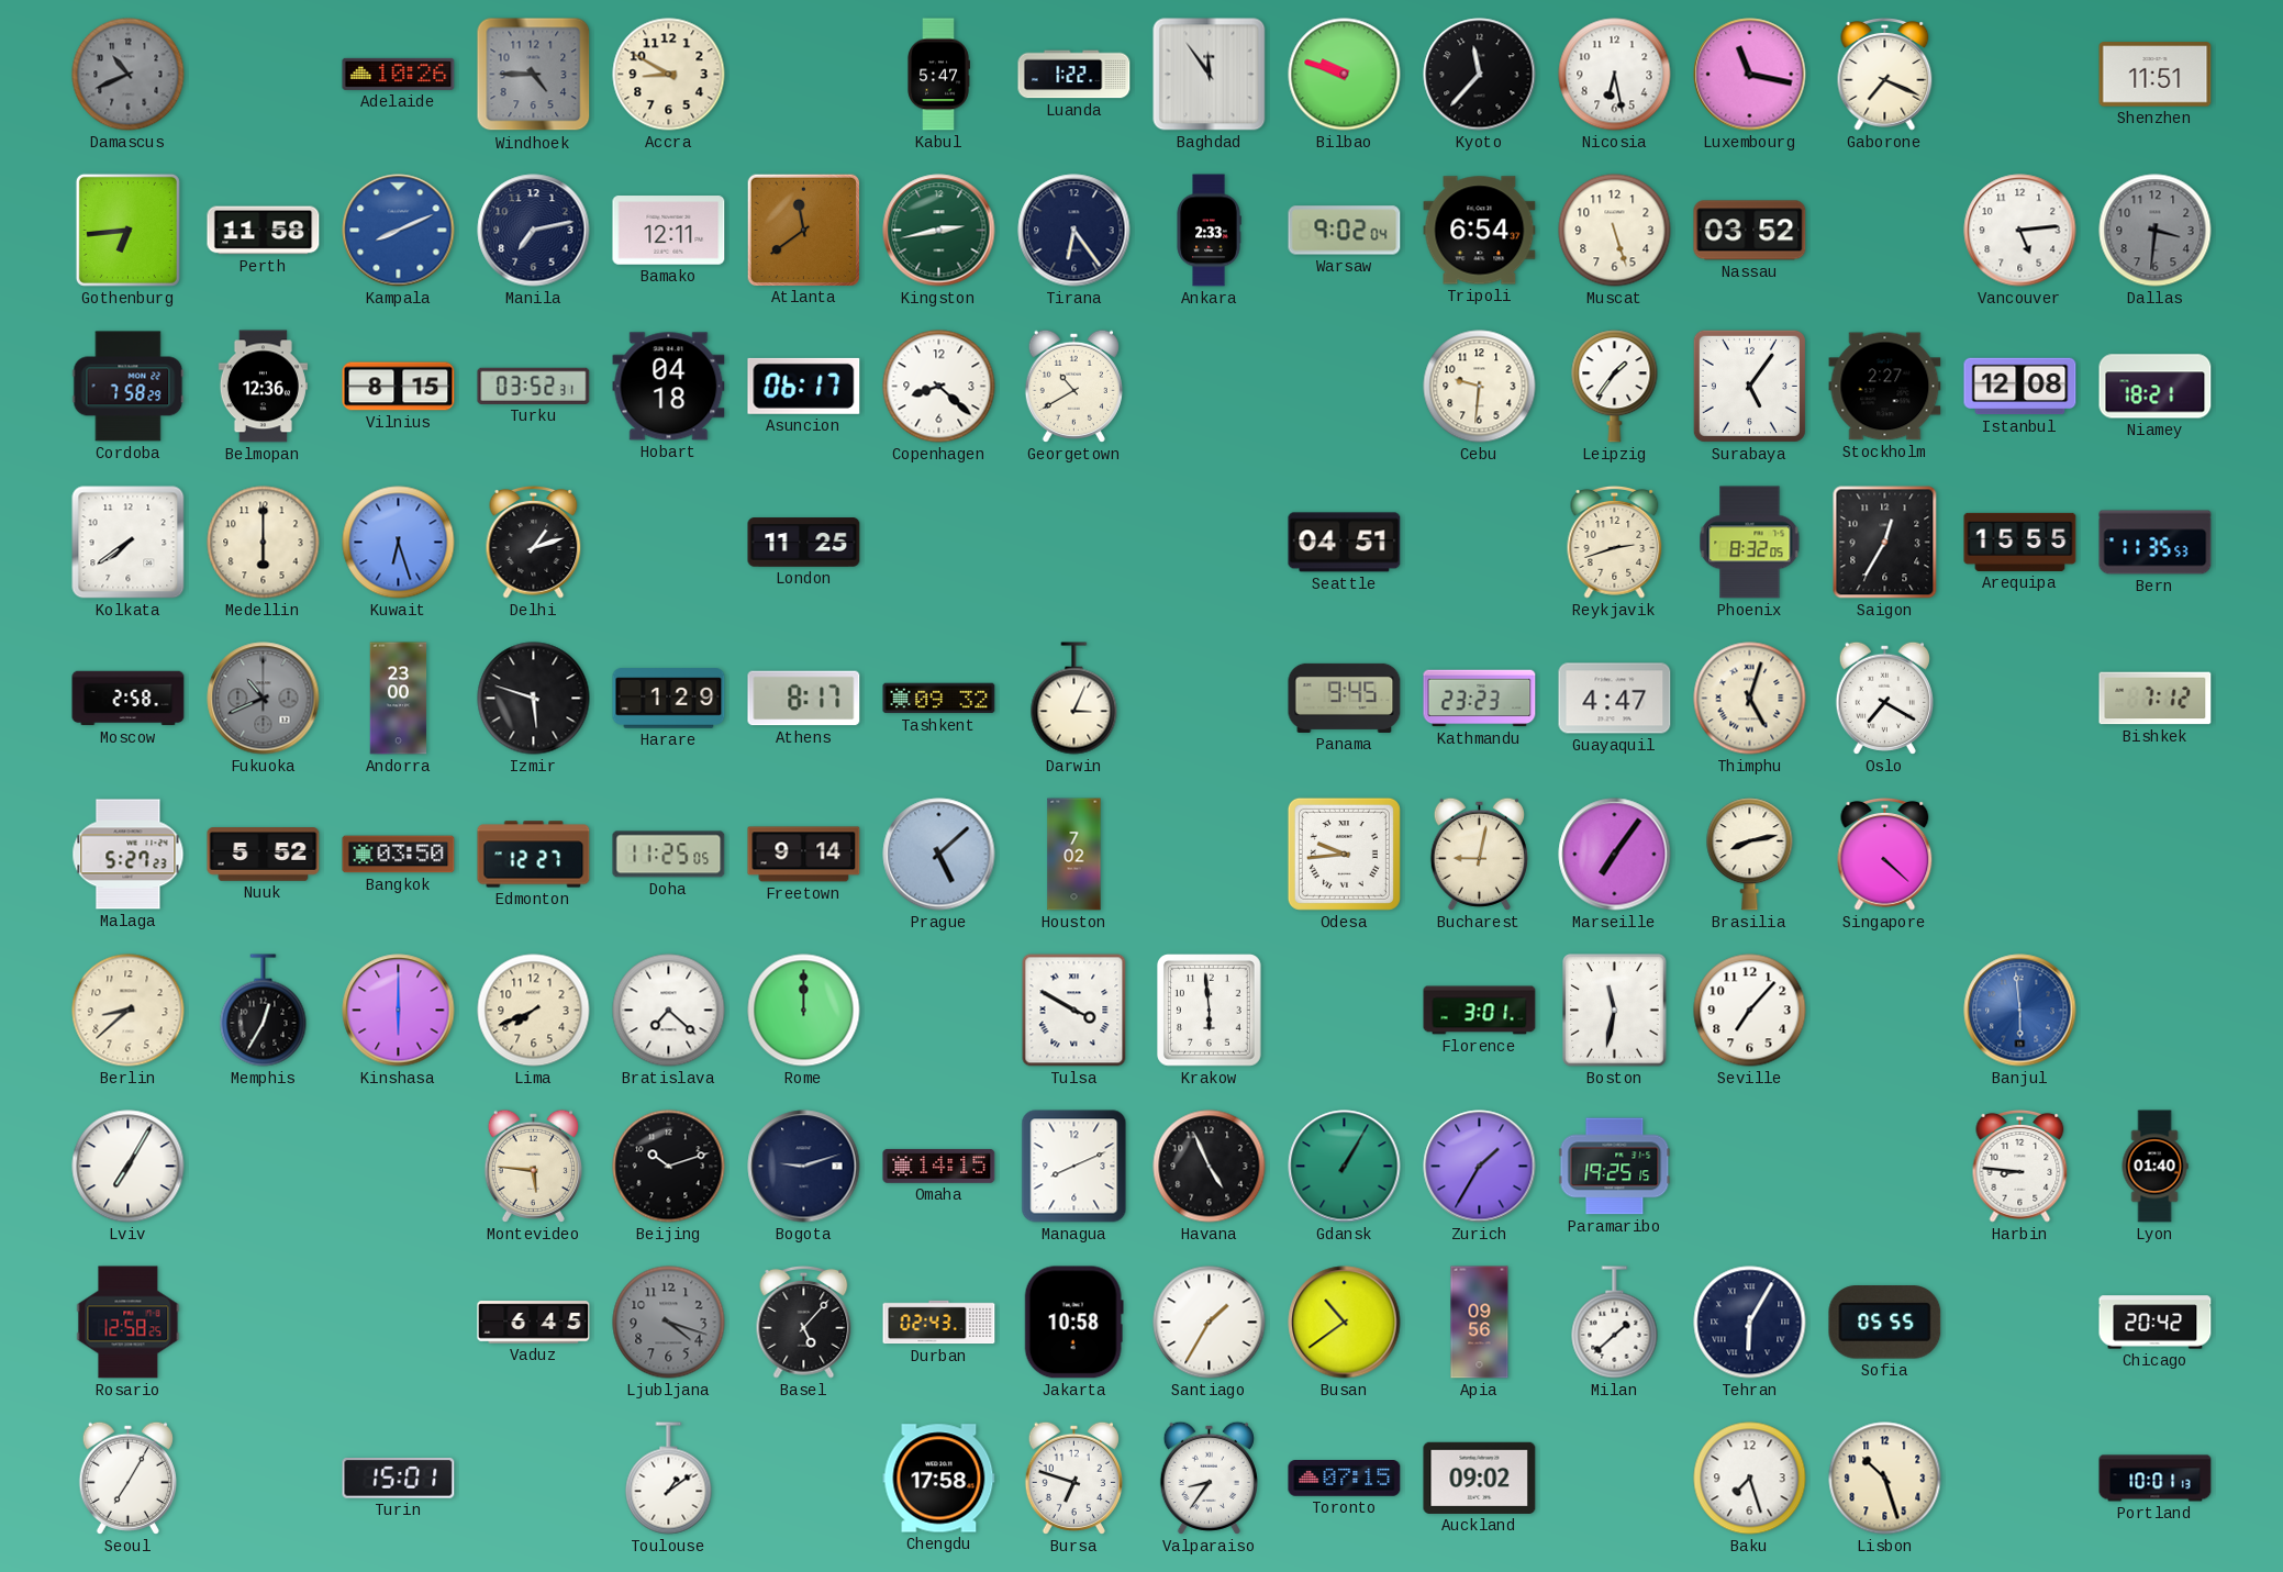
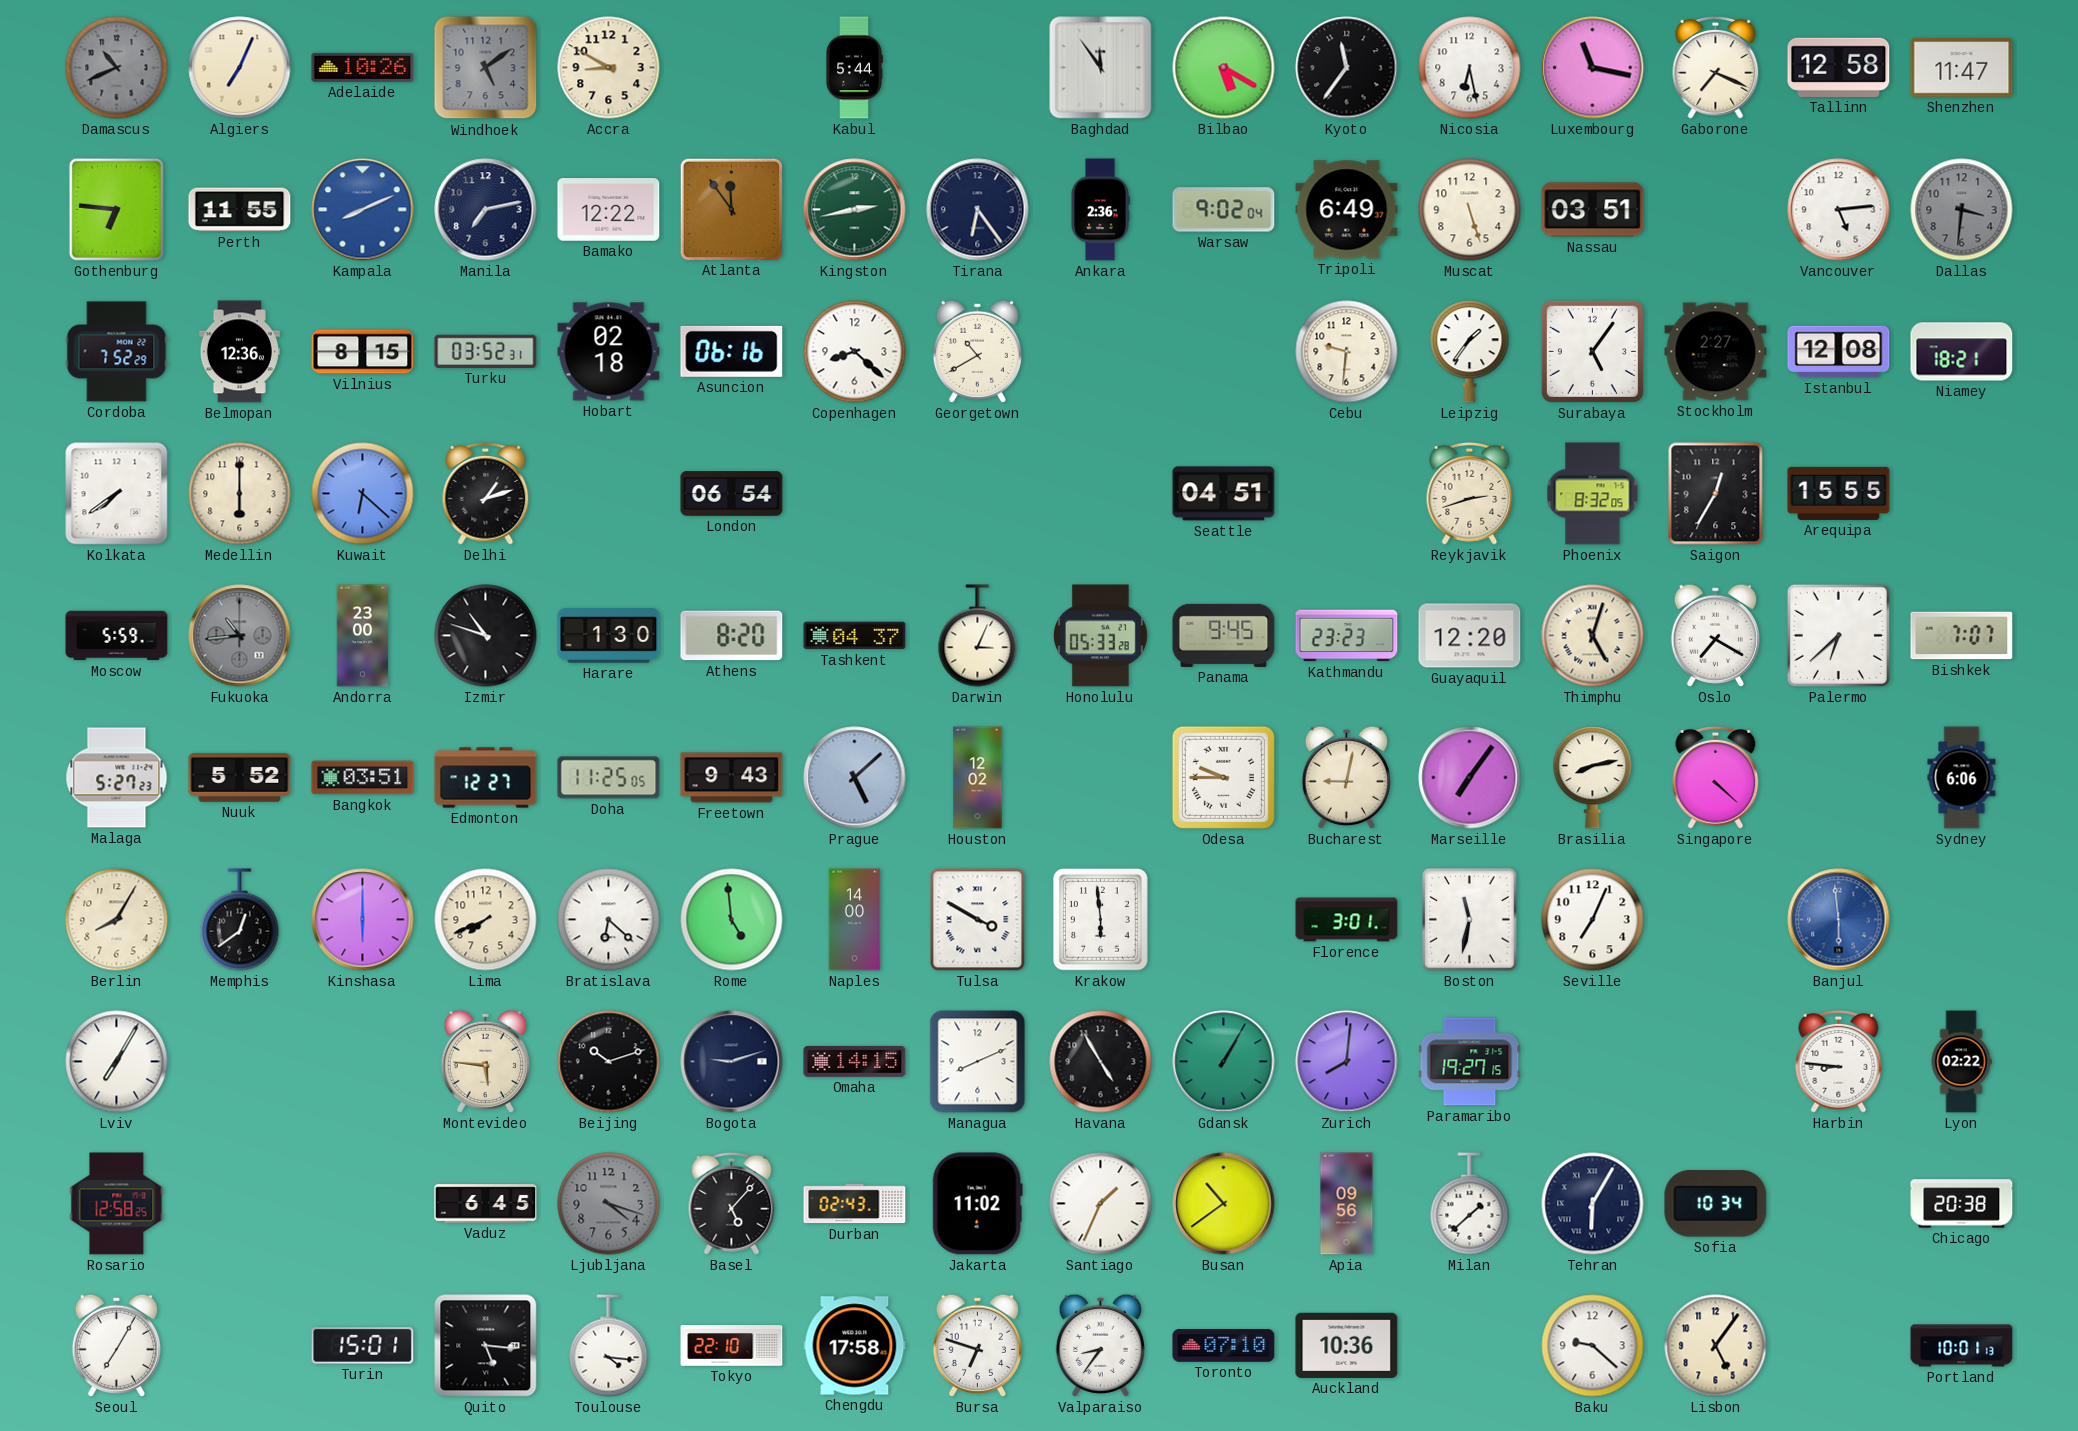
Algiers: none -> 7:04 (240, 68)
Windhoek: 4:45 -> 5:09 (486, 68)
Kabul: 5:47 -> 5:44 (855, 68)
Luanda: 1:22 -> none (1074, 75)
Bilbao: 9:48 -> 5:20 (1224, 68)
Kyoto: 11:37 -> 11:36 (1347, 68)
Tallinn: none -> 12:58 (1839, 67)
Shenzhen: 11:51 -> 11:47 (1962, 68)
Gothenburg: 6:44 -> 6:46 (116, 209)
Perth: 11:58 -> 11:55 (240, 210)
Bamako: 12:11 -> 12:22 (609, 210)
Atlanta: 11:39 -> 11:54 (731, 209)
Ankara: 2:33 -> 2:36 (1100, 210)
Tripoli: 6:54 -> 6:49 (1347, 210)
Nassau: 03:52 -> 03:51 (1593, 210)
Cordoba: 7:58 -> 7:52 (117, 352)
Hobart: 04:18 -> 02:18 (609, 352)
Asuncion: 06:17 -> 06:16 (732, 351)
Kuwait: 6:27 -> 6:22 (363, 494)
London: 11:25 -> 06:54 (732, 494)
Bern: 11:35 -> none (2156, 543)
Moscow: 2:58 -> 5:59 (117, 636)
Fukuoka: 10:41 -> 10:44 (240, 636)
Izmir: 5:48 -> 10:48 (486, 636)
Harare: 1:29 -> 1:30 (609, 636)
Athens: 8:17 -> 8:20 (732, 636)
Tashkent: 09:32 -> 04:37 (855, 636)
Honolulu: none -> 05:33 (1100, 636)
Guayaquil: 4:47 -> 12:20 (1470, 636)
Palermo: none -> 6:38 (1838, 635)
Bishkek: 7:12 -> 7:07 (1962, 636)
Bangkok: 03:50 -> 03:51 (363, 778)
Freetown: 9:14 -> 9:43 (732, 778)
Houston: 7:02 -> 12:02 (978, 778)
Odesa: 9:44 -> 9:45 (1223, 777)
Sydney: none -> 6:06 (1962, 778)
Berlin: 8:38 -> 8:05 (117, 920)
Memphis: 12:35 -> 12:39 (240, 920)
Bratislava: 7:22 -> 6:22 (609, 920)
Rome: 12:00 -> 4:59 (732, 920)
Naples: none -> 14:00 (855, 920)
Seville: 7:07 -> 7:04 (1593, 920)
Havana: 4:56 -> 4:55 (1101, 1062)
Zurich: 1:35 -> 8:01 (1347, 1062)
Paramaribo: 19:25 -> 19:27 (1470, 1062)
Lyon: 01:40 -> 02:22 (1961, 1062)
Jakarta: 10:58 -> 11:02 (977, 1204)
Santiago: 1:35 -> 1:34 (1101, 1204)
Sofia: 05:55 -> 10:34 (1716, 1204)
Chicago: 20:42 -> 20:38 (1962, 1204)
Quito: none -> 5:16 (486, 1346)
Toulouse: 1:09 -> 4:16 (609, 1346)
Tokyo: none -> 22:10 (732, 1346)
Toronto: 07:15 -> 07:10 (1224, 1346)
Auckland: 09:02 -> 10:36 (1347, 1345)
Baku: 7:27 -> 9:22 (1593, 1346)
Lisbon: 10:27 -> 5:06 (1716, 1346)
